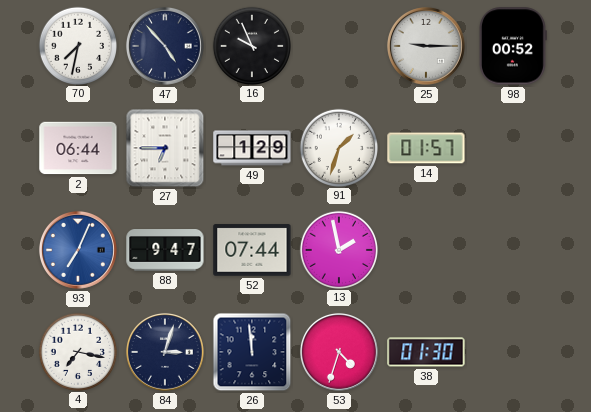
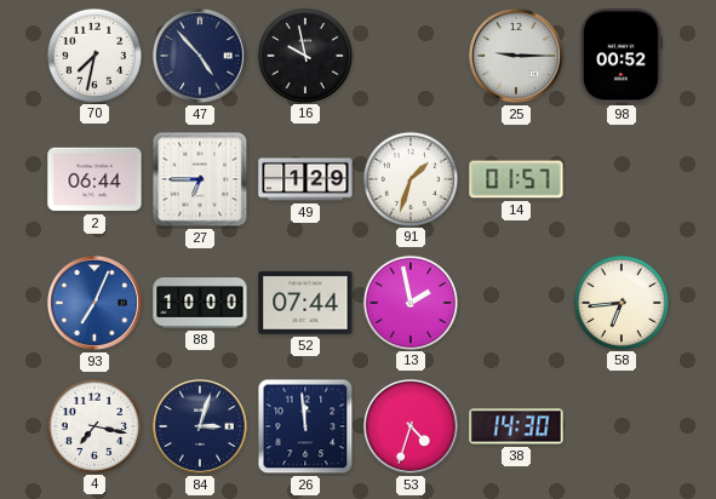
16: 9:56 -> 9:58 (304, 55)
88: 9:47 -> 10:00 (200, 303)
58: none -> 6:44 (620, 302)
38: 01:30 -> 14:30 (516, 426)
